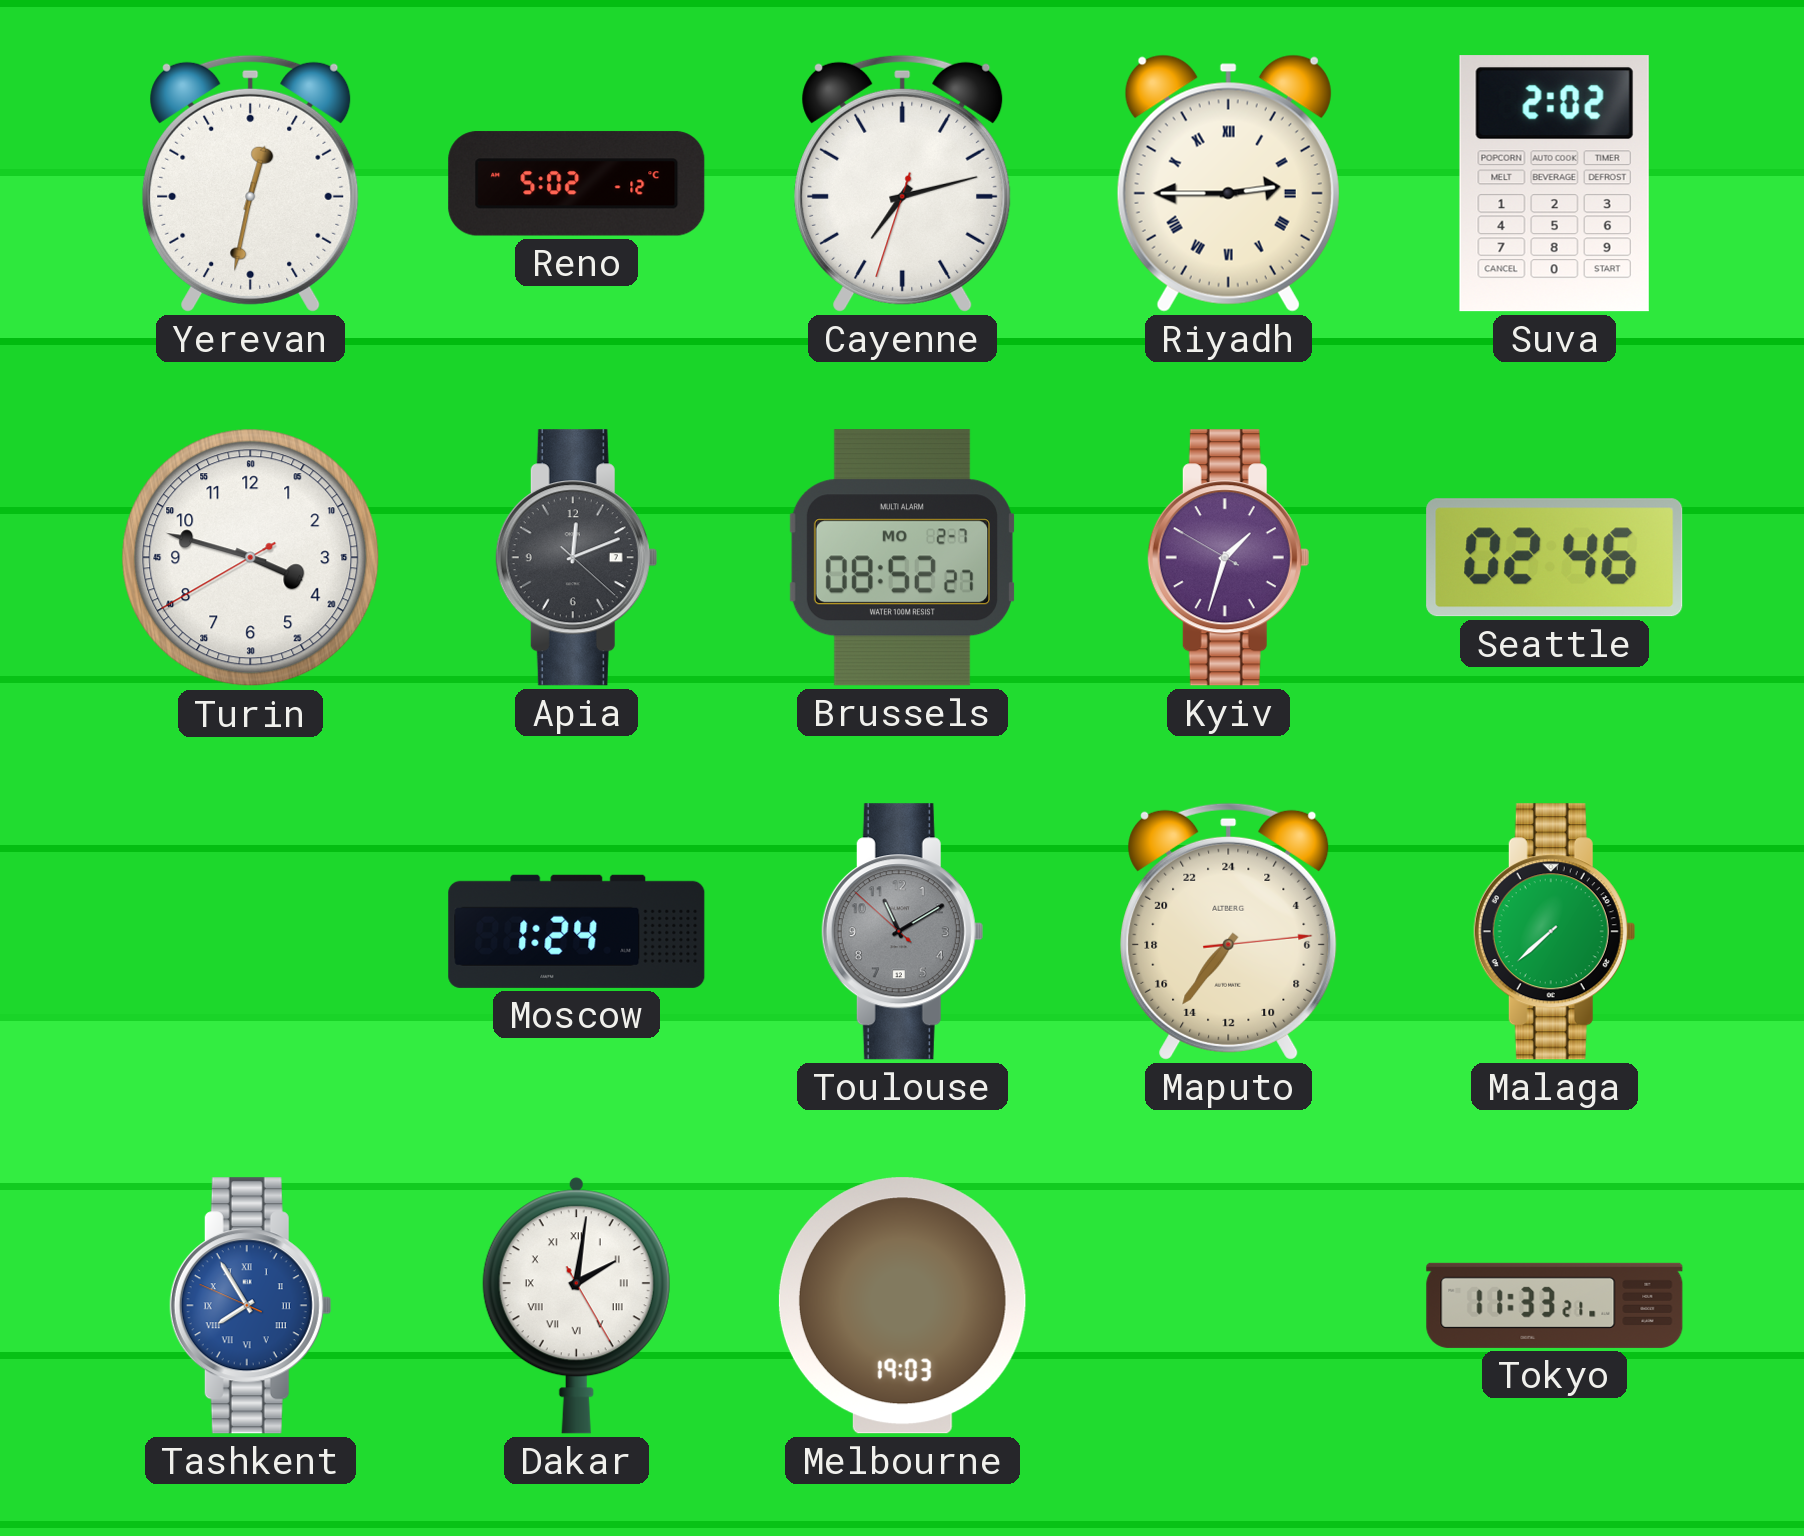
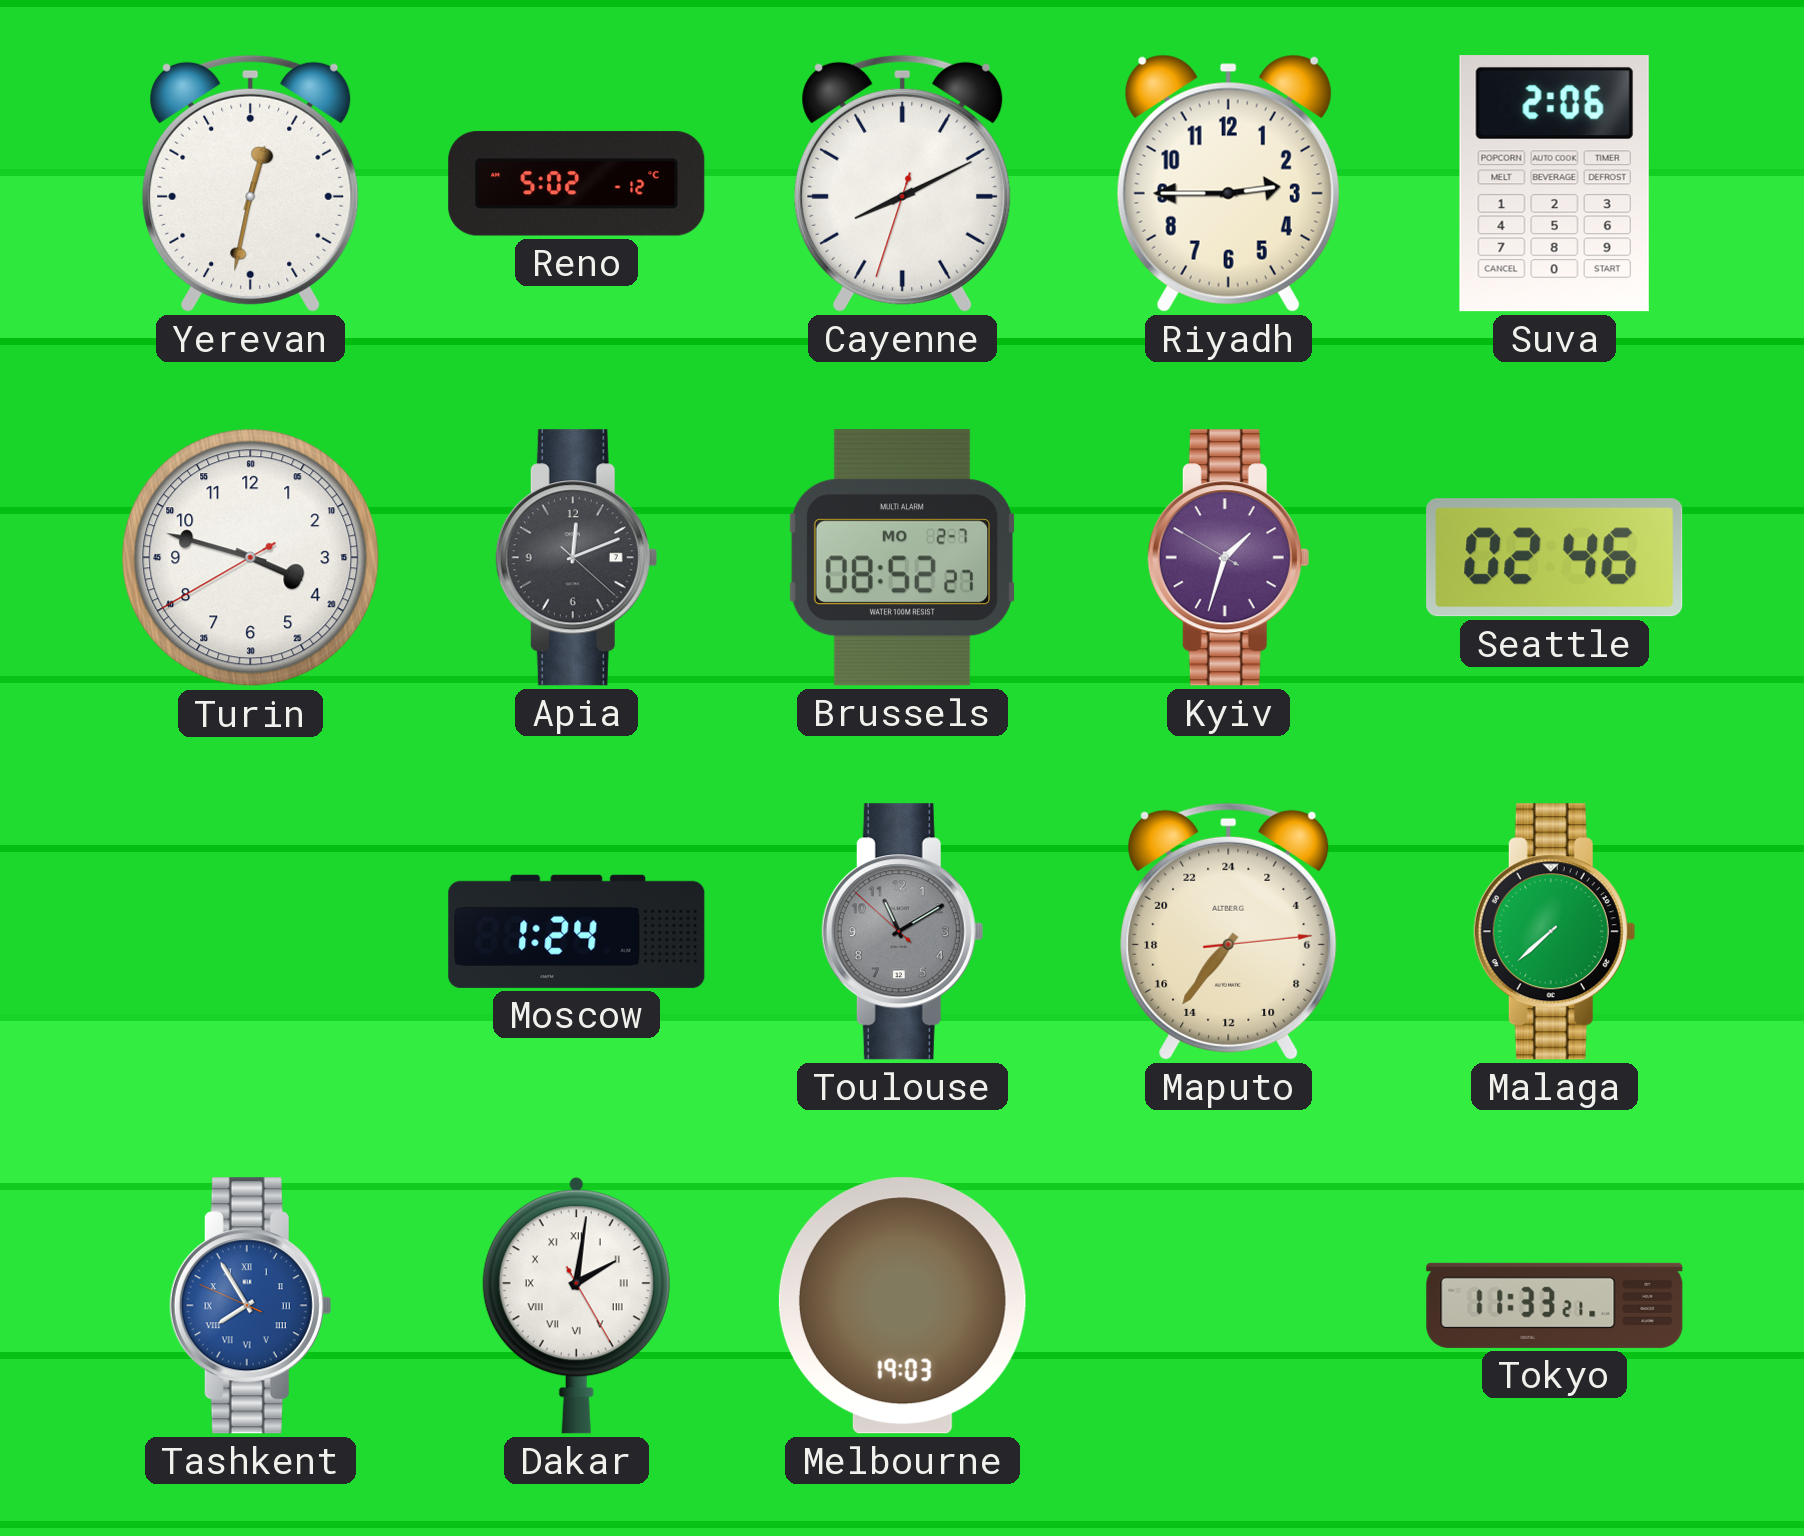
Cayenne: 7:12 -> 8:10 (903, 183)
Riyadh numerals: Roman -> Arabic (1228, 183)
Suva: 2:02 -> 2:06 (1554, 184)
